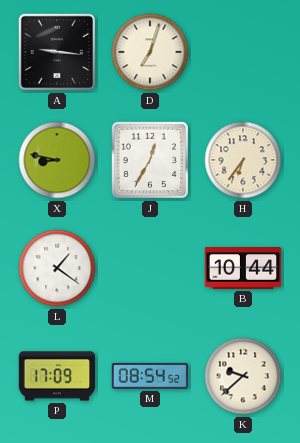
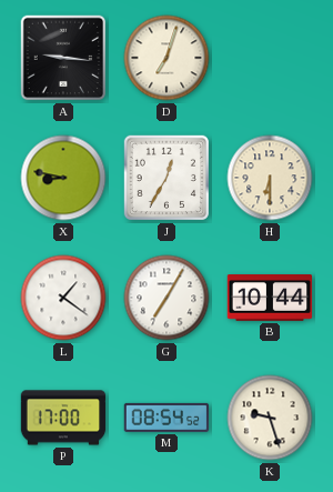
H: 6:36 -> 6:30 (270, 178)
G: none -> 7:05 (167, 298)
P: 17:09 -> 17:00 (63, 418)
K: 9:38 -> 9:27 (270, 418)
